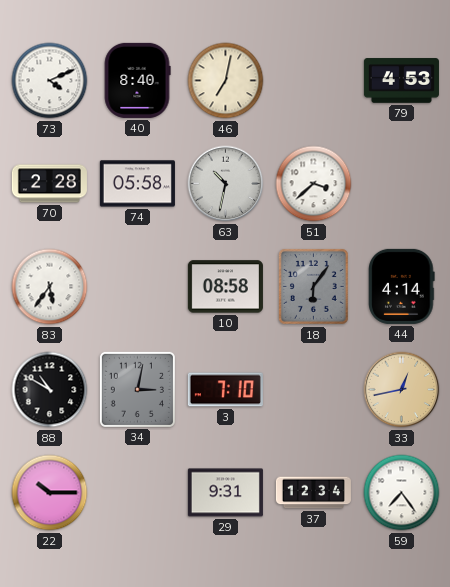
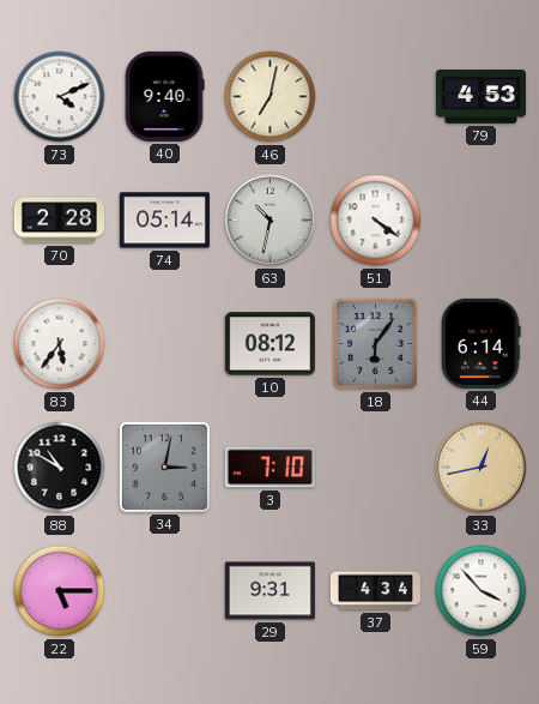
40: 8:40 -> 9:40 (164, 96)
74: 05:58 -> 05:14 (164, 221)
51: 3:38 -> 4:21 (376, 221)
10: 08:58 -> 08:12 (269, 344)
44: 4:14 -> 6:14 (482, 343)
22: 10:15 -> 5:15 (60, 591)
37: 12:34 -> 4:34 (375, 591)
59: 7:24 -> 3:53 (482, 591)
